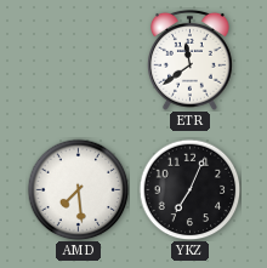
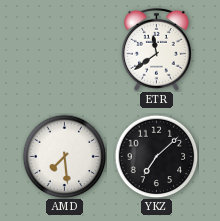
YKZ: 7:04 -> 7:08 (156, 156)
